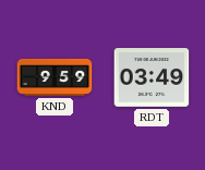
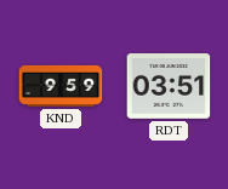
RDT: 03:49 -> 03:51 (169, 86)
